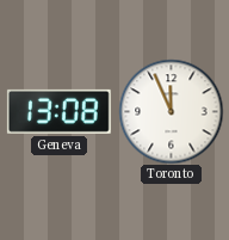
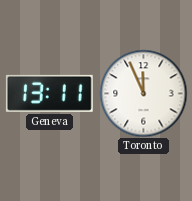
Geneva: 13:08 -> 13:11 (49, 93)
